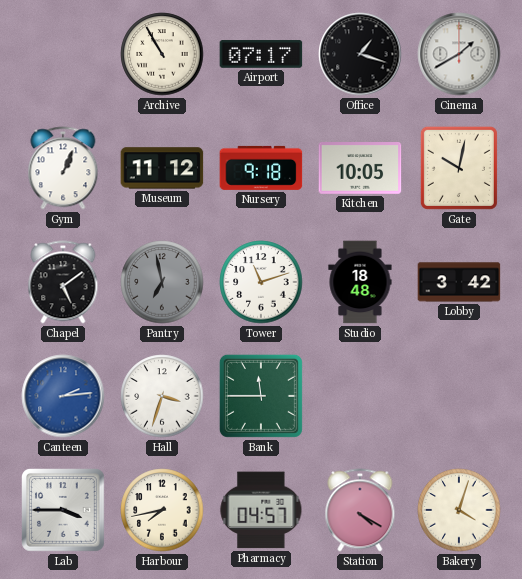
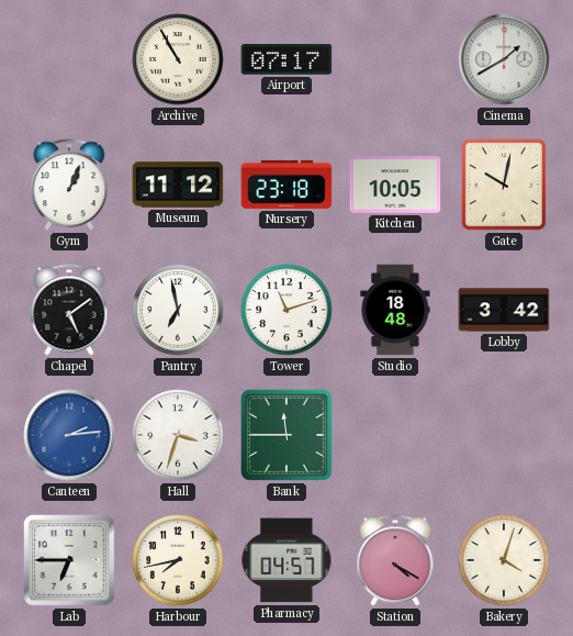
Office: 1:18 -> none (360, 54)
Nursery: 9:18 -> 23:18 (286, 185)
Pantry dial: grey -> white (178, 310)
Lab: 3:45 -> 6:45 (70, 561)
